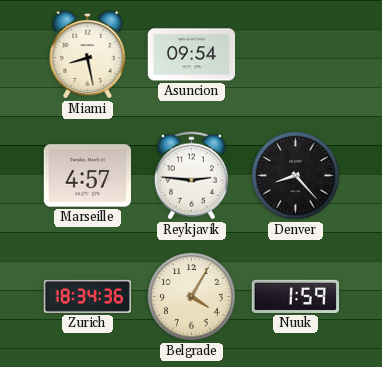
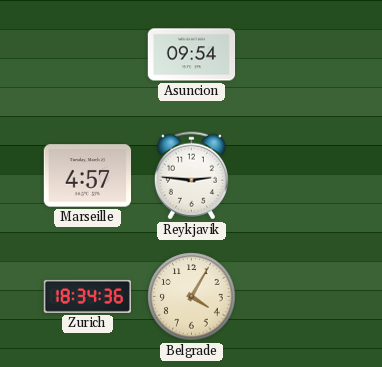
Miami: 8:28 -> none (88, 54)
Denver: 8:23 -> none (296, 176)
Nuuk: 1:59 -> none (295, 296)
